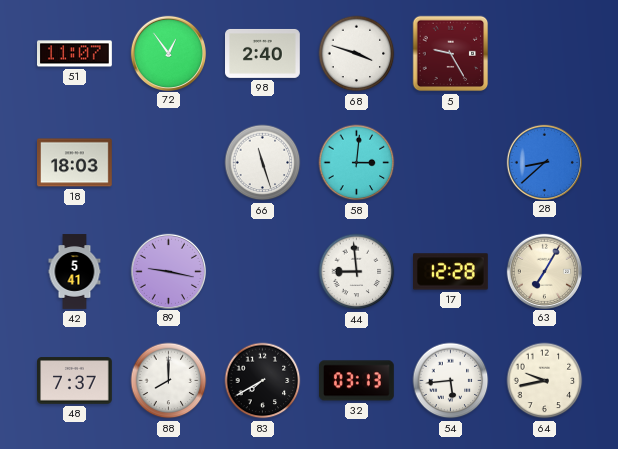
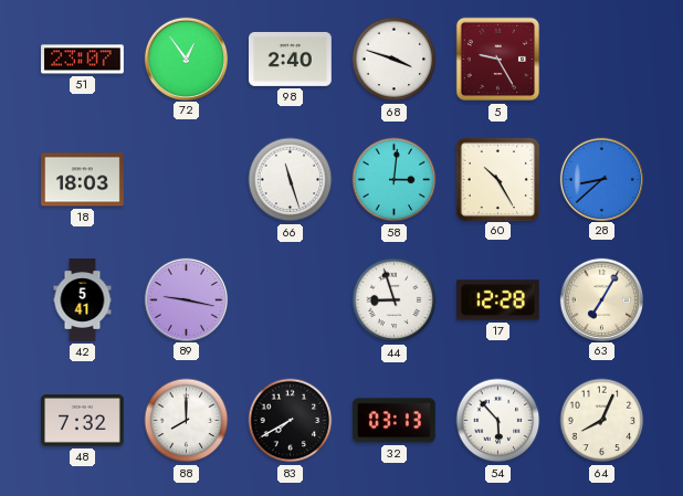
51: 11:07 -> 23:07 (83, 60)
60: none -> 10:25 (497, 179)
44: 8:59 -> 8:57 (395, 300)
48: 7:37 -> 7:32 (83, 421)
54: 5:44 -> 5:53 (498, 421)
64: 9:43 -> 8:04 (602, 421)
